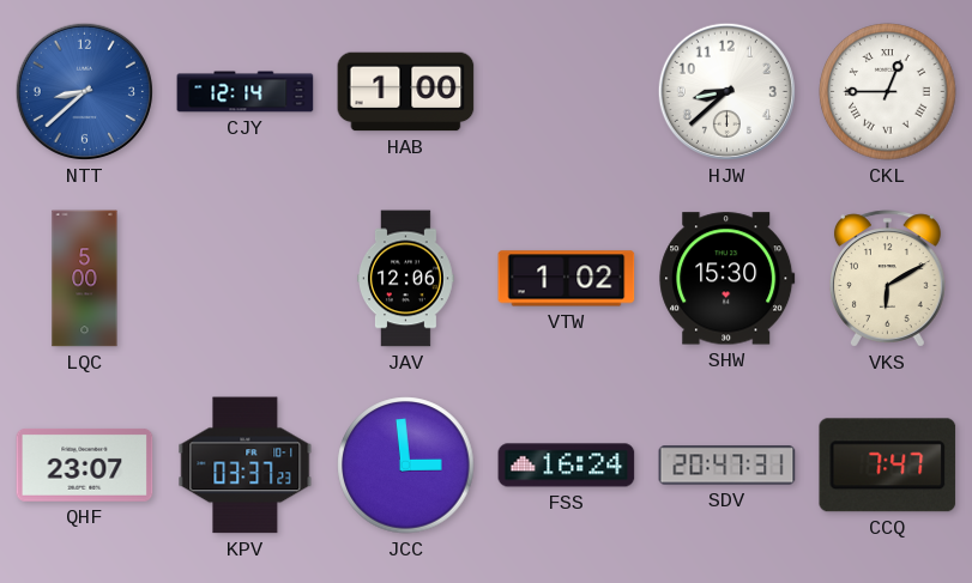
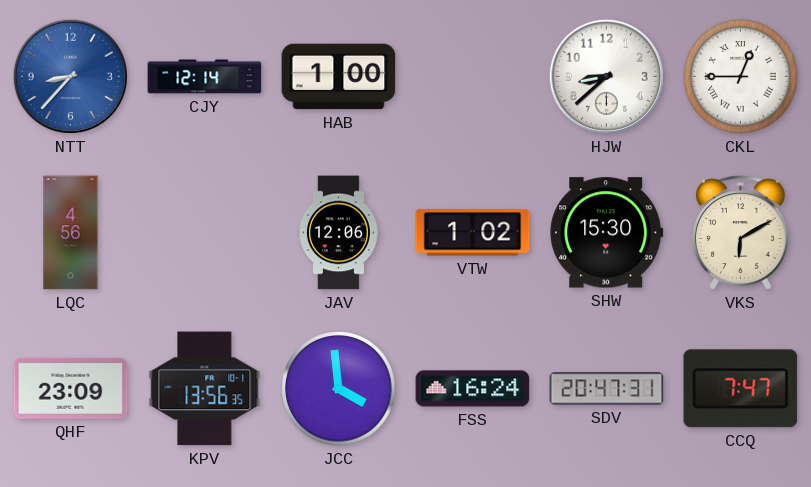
NTT: 8:38 -> 8:37 (70, 76)
LQC: 5:00 -> 4:56 (71, 233)
QHF: 23:07 -> 23:09 (71, 389)
KPV: 03:37 -> 13:56 (205, 389)
JCC: 2:59 -> 3:59 (339, 389)
